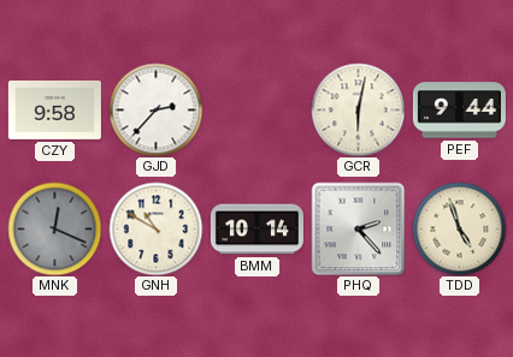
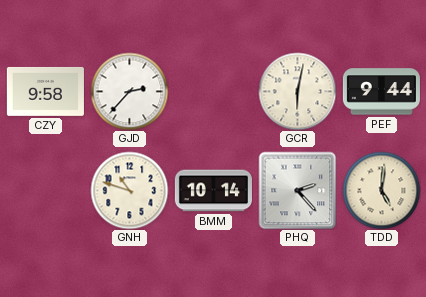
MNK: 12:19 -> none (54, 228)
GNH: 10:50 -> 10:48 (129, 190)
TDD: 4:57 -> 5:01 (381, 190)
